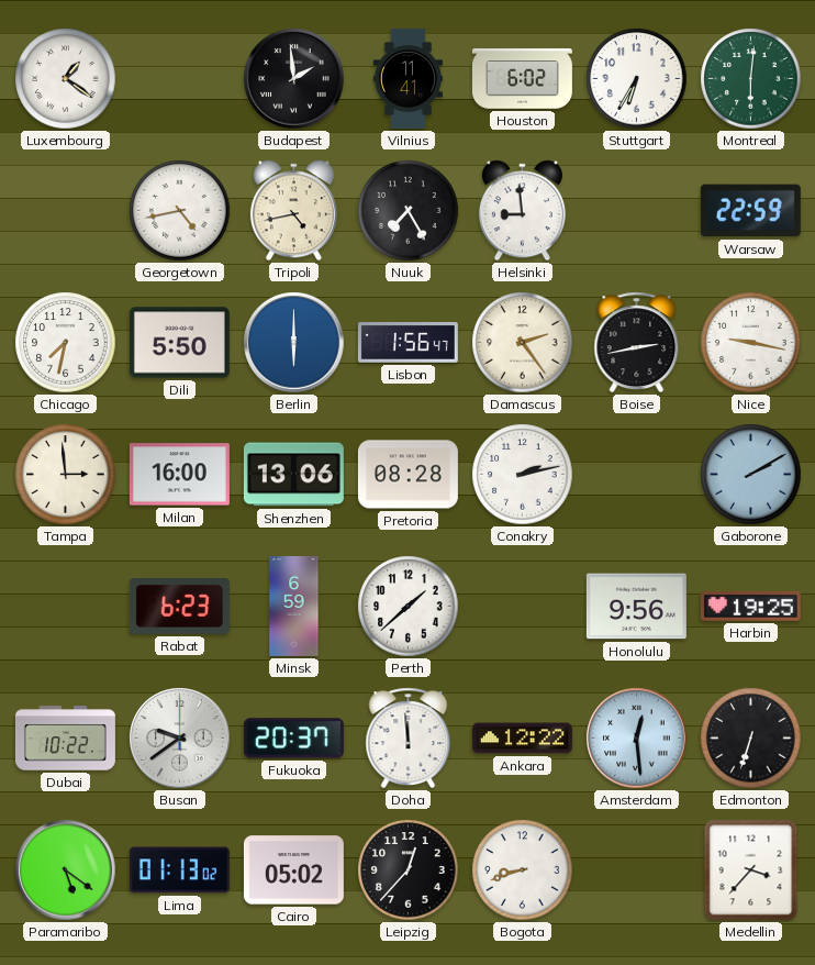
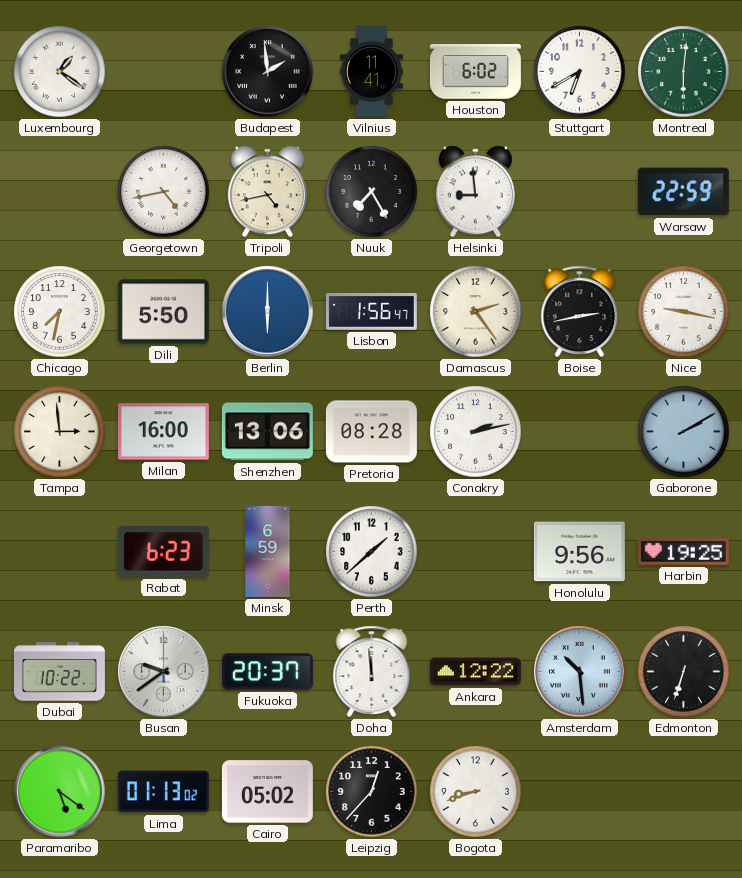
Stuttgart: 6:35 -> 6:40 (580, 72)
Amsterdam: 12:29 -> 10:29 (580, 672)
Medellin: 3:37 -> none (751, 870)
